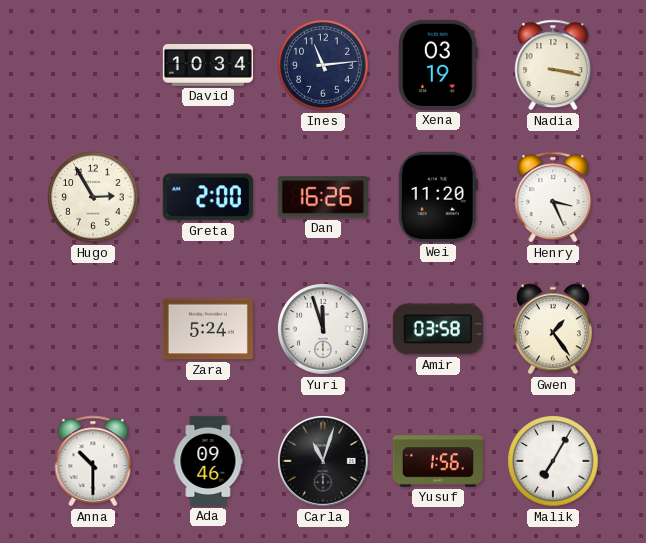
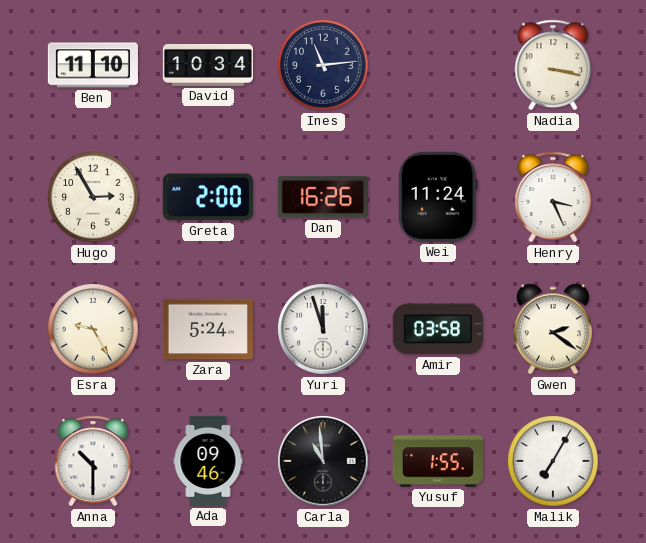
Ben: none -> 11:10 (93, 65)
Xena: 03:19 -> none (439, 65)
Wei: 11:20 -> 11:24 (438, 197)
Esra: none -> 9:25 (93, 329)
Gwen: 1:24 -> 2:21 (553, 329)
Carla: 11:03 -> 10:59 (323, 461)
Yusuf: 1:56 -> 1:55 (438, 461)
